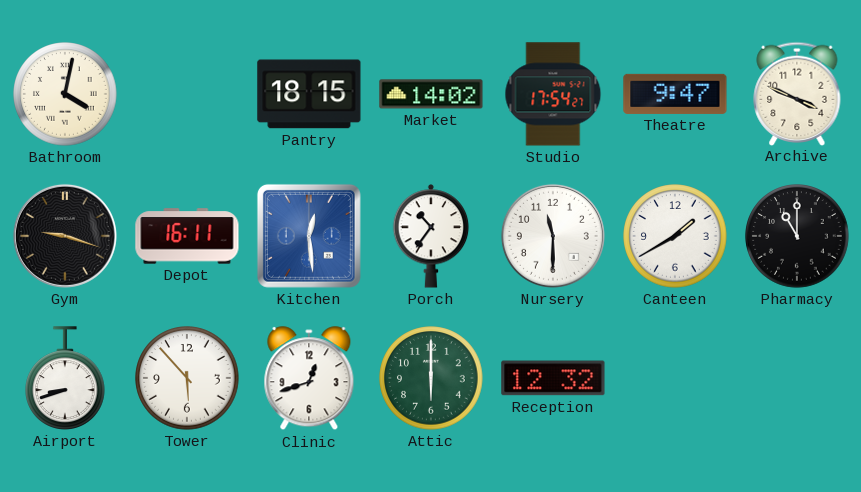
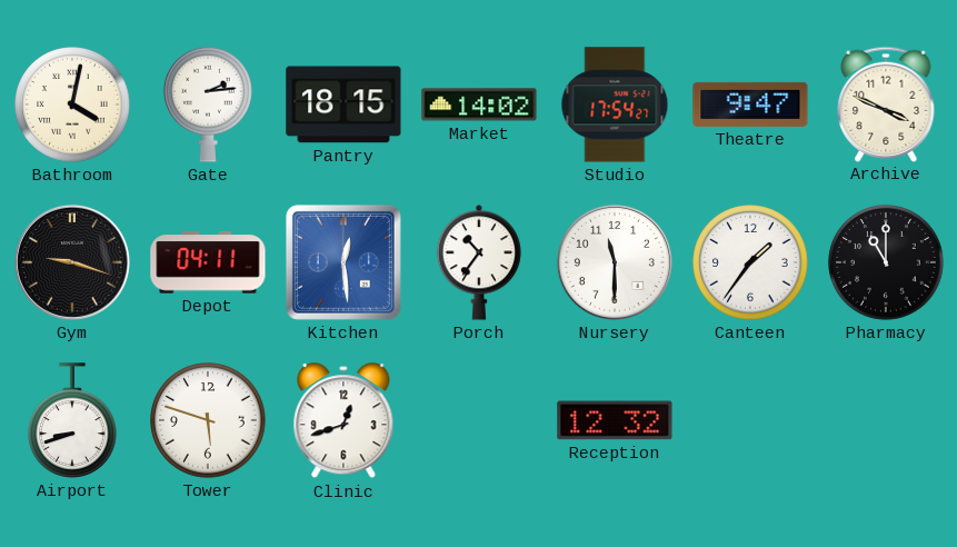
Gate: none -> 2:14 (208, 105)
Depot: 16:11 -> 04:11 (208, 262)
Canteen: 1:40 -> 1:36 (750, 262)
Tower: 5:53 -> 5:48 (208, 420)
Attic: 6:00 -> none (431, 378)
